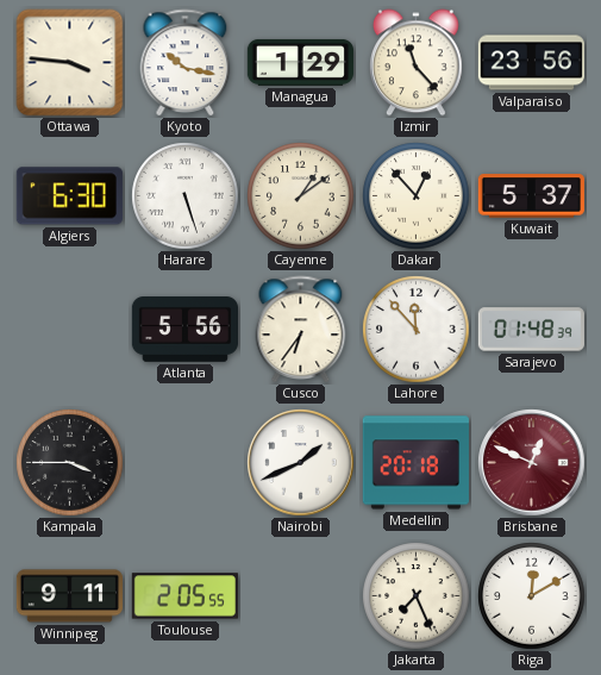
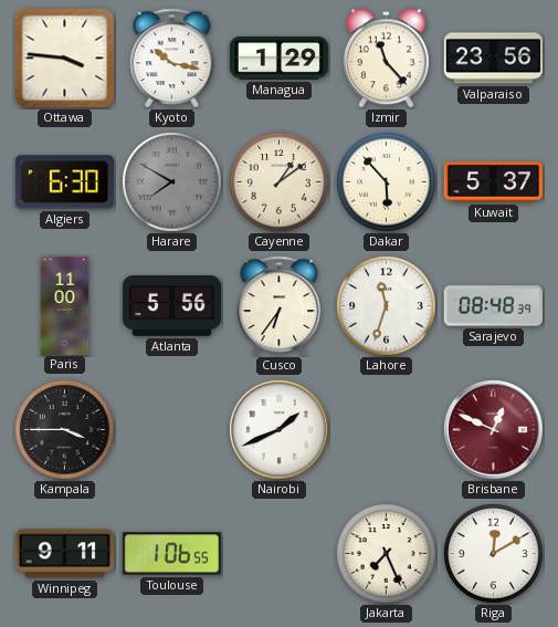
Harare: 5:27 -> 7:50 (172, 182)
Harare dial: white -> grey (172, 182)
Dakar: 12:53 -> 5:53 (387, 182)
Paris: none -> 11:00 (65, 305)
Lahore: 11:53 -> 11:33 (387, 306)
Sarajevo: 01:48 -> 08:48 (493, 306)
Medellin: 20:18 -> none (415, 463)
Toulouse: 2:05 -> 1:06 (171, 554)
